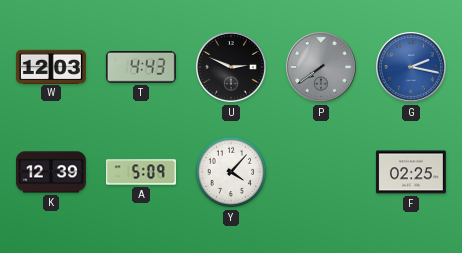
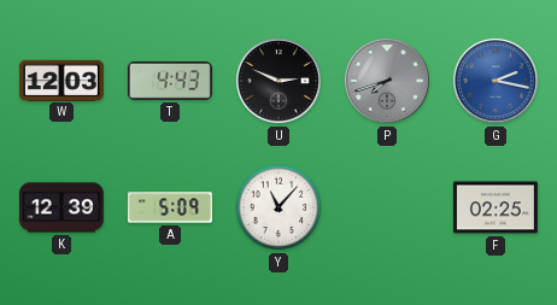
P: 7:39 -> 7:42 (388, 82)
Y: 4:07 -> 11:07 (278, 207)
